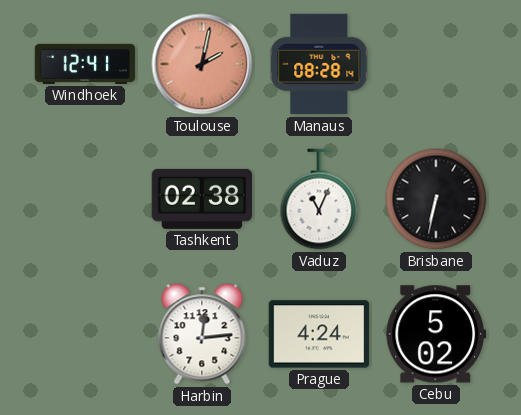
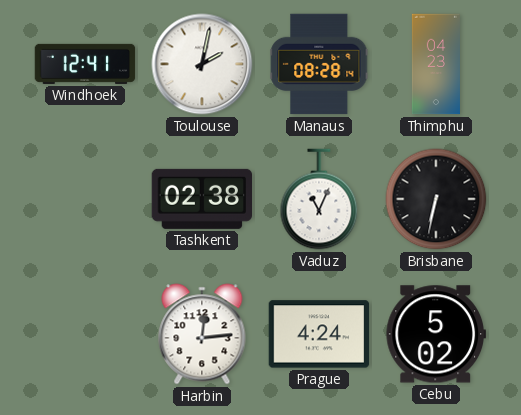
Toulouse dial: salmon -> white (202, 64)
Thimphu: none -> 04:23 (436, 64)
